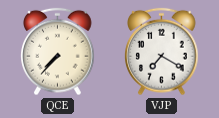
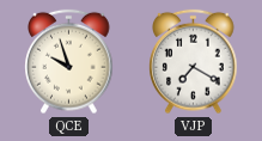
QCE: 7:37 -> 9:57 (69, 62)
